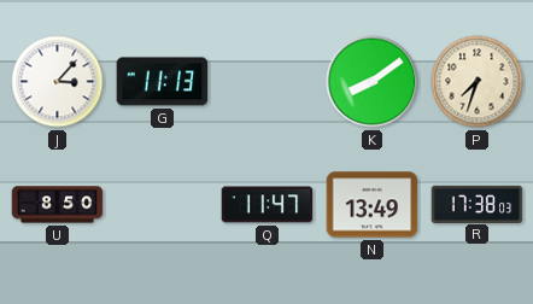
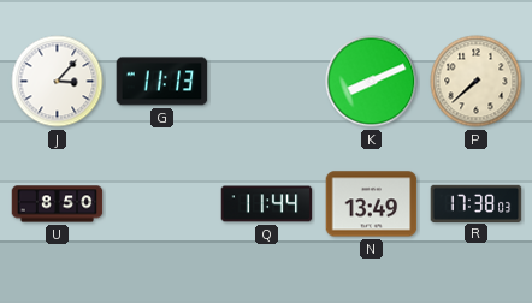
K: 8:09 -> 8:11 (372, 82)
P: 7:33 -> 7:38 (477, 82)
Q: 11:47 -> 11:44 (267, 204)
